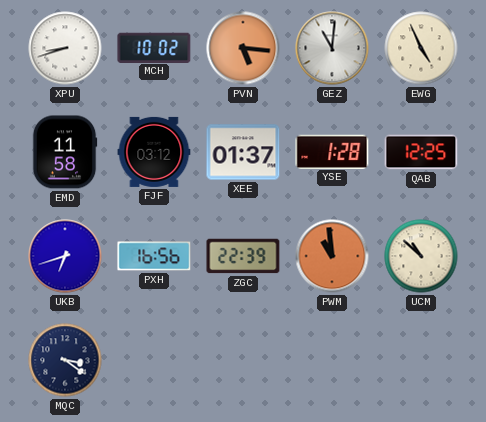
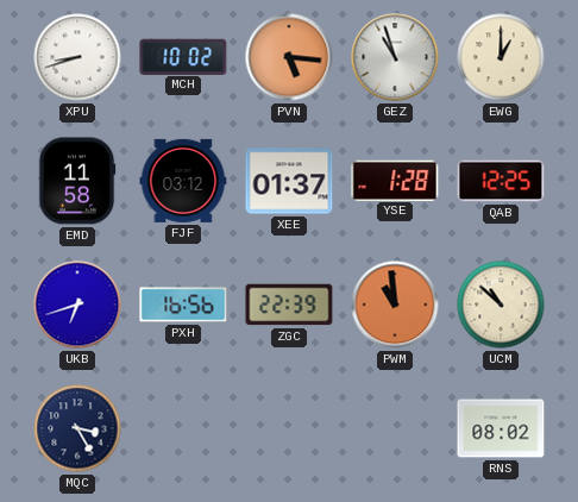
GEZ: 11:01 -> 10:57 (395, 57)
EWG: 4:56 -> 1:00 (501, 57)
MQC: 3:21 -> 3:25 (77, 428)
RNS: none -> 08:02 (501, 428)
